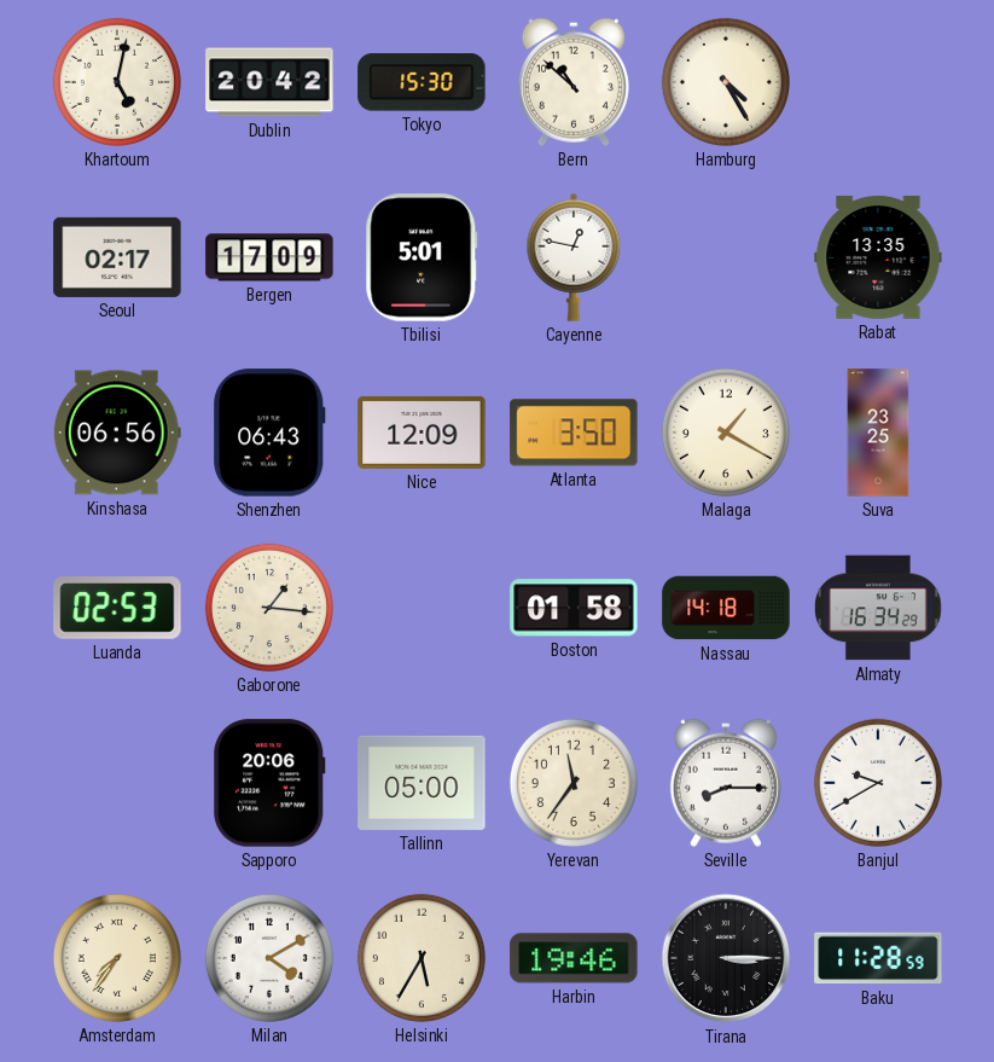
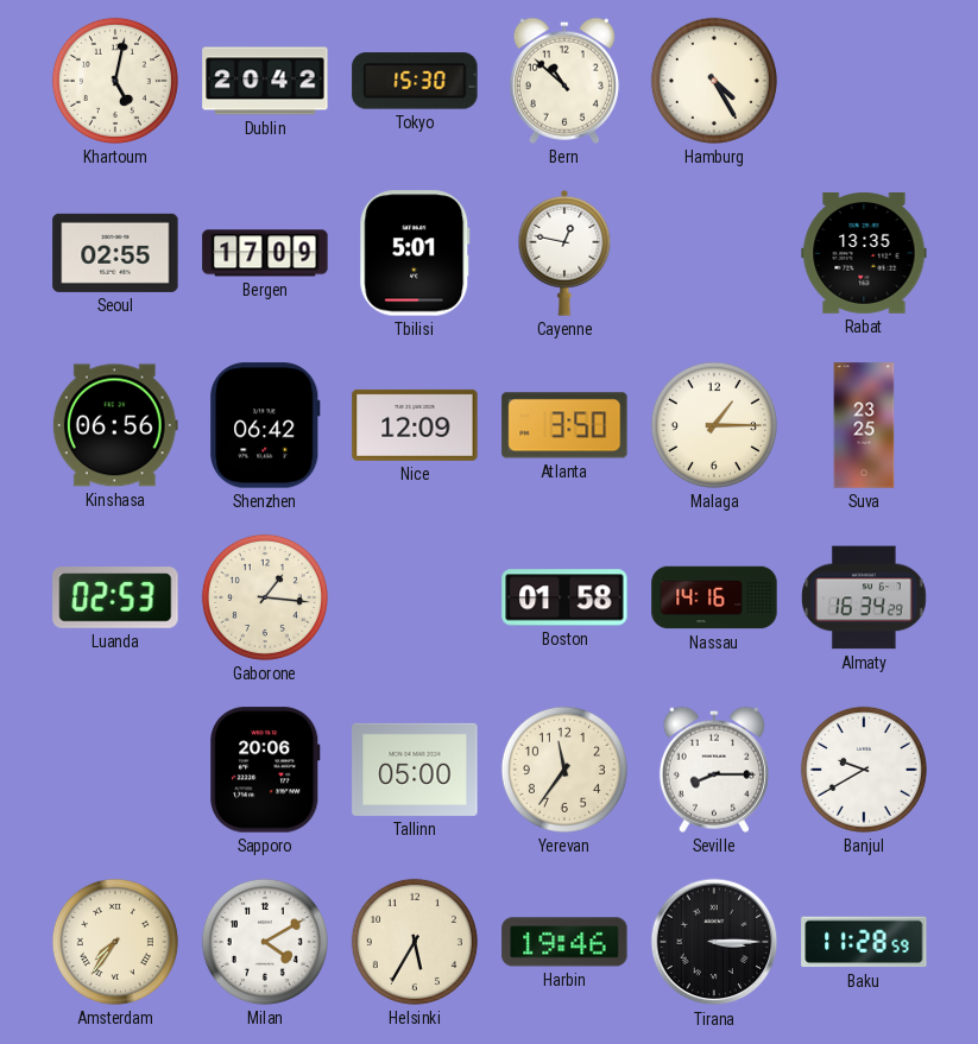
Seoul: 02:17 -> 02:55 (115, 253)
Shenzhen: 06:43 -> 06:42 (265, 425)
Malaga: 1:20 -> 1:15 (714, 425)
Nassau: 14:18 -> 14:16 (714, 597)
